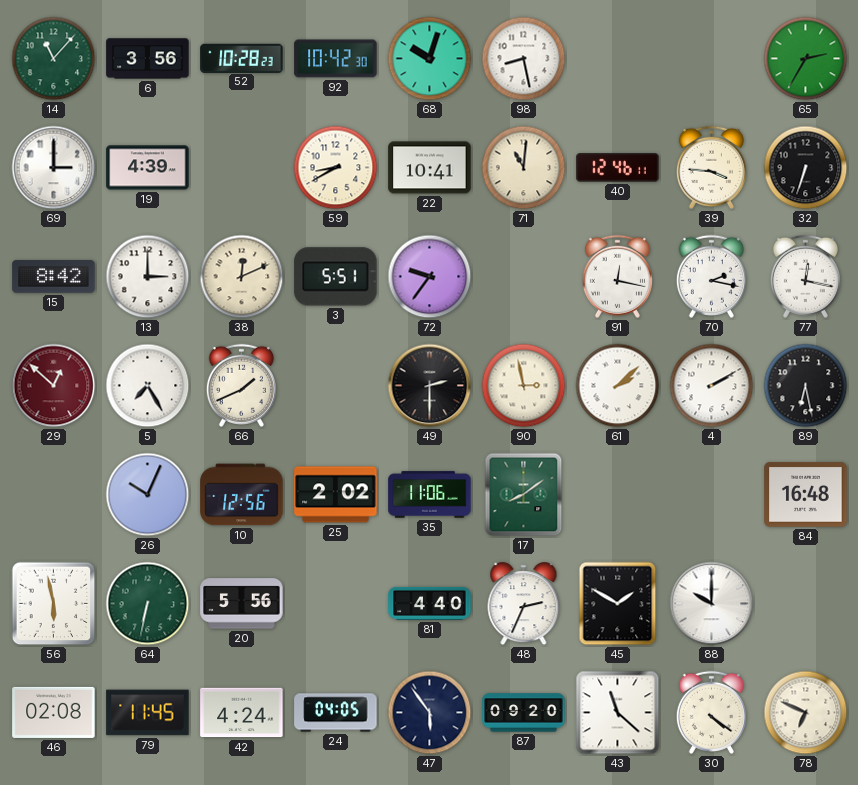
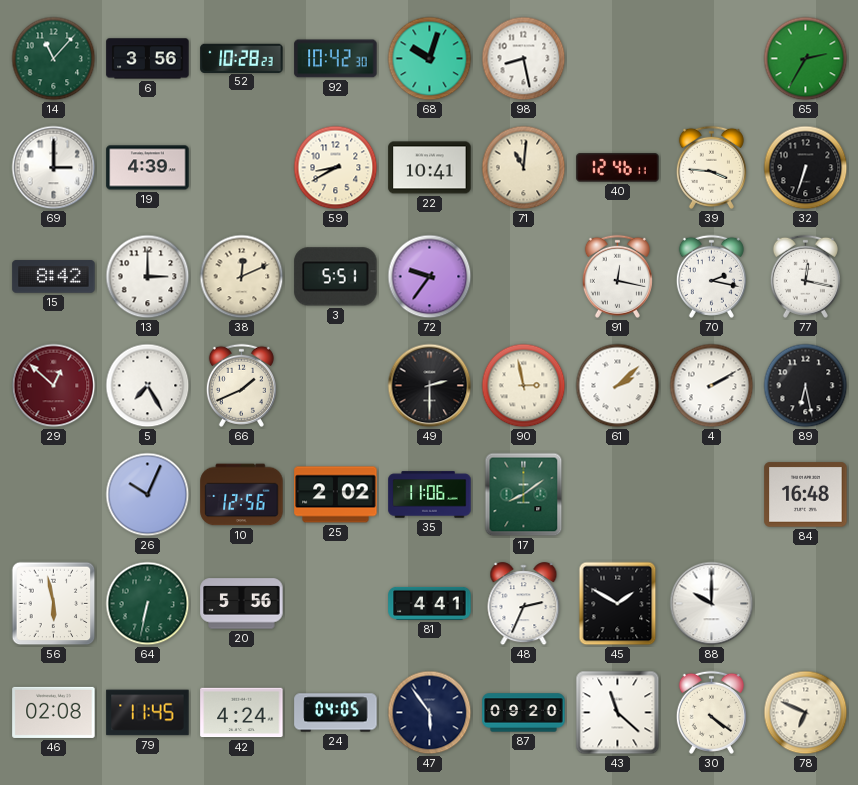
81: 4:40 -> 4:41 (430, 603)
